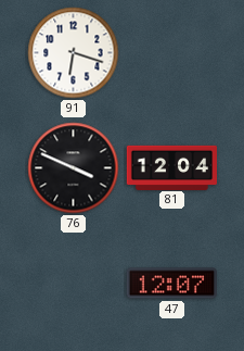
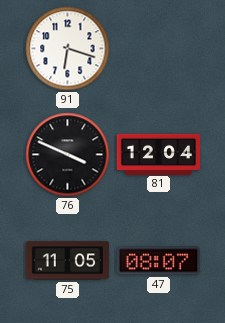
75: none -> 11:05 (67, 261)
47: 12:07 -> 08:07 (158, 261)
